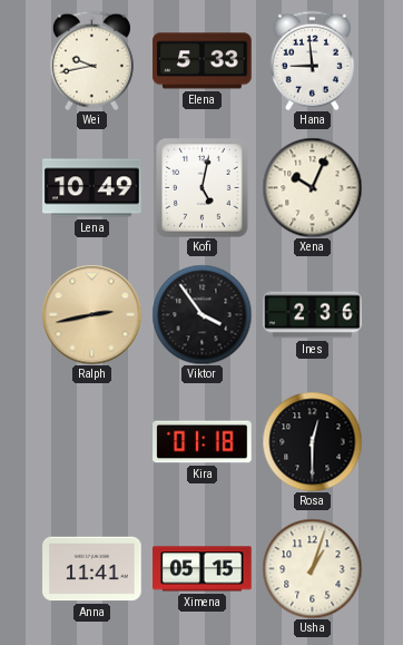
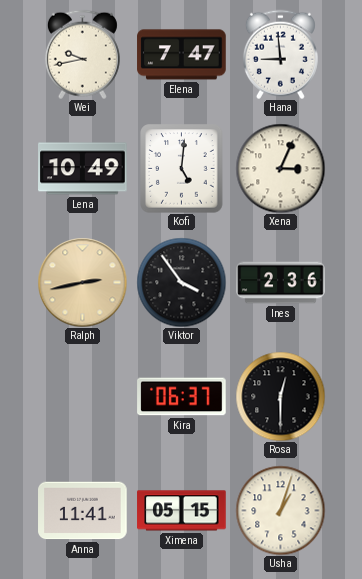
Elena: 5:33 -> 7:47 (182, 55)
Kofi: 5:02 -> 5:01 (182, 169)
Xena: 10:04 -> 3:04 (280, 168)
Kira: 01:18 -> 06:37 (182, 397)
